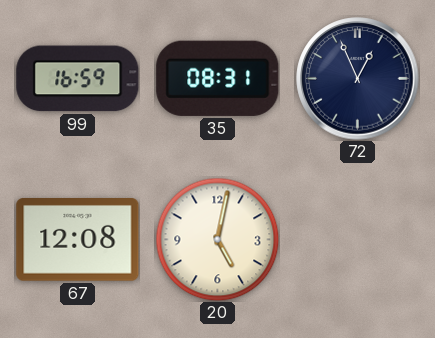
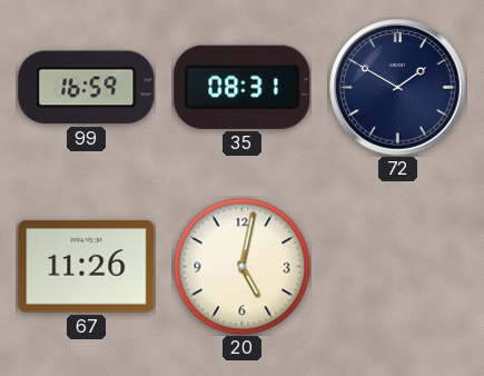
72: 12:56 -> 1:50 (398, 88)
67: 12:08 -> 11:26 (87, 267)
